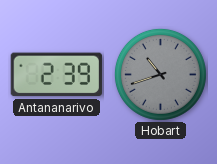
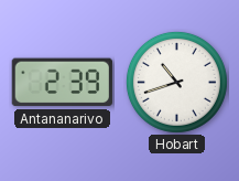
Hobart dial: grey -> white (176, 82)
